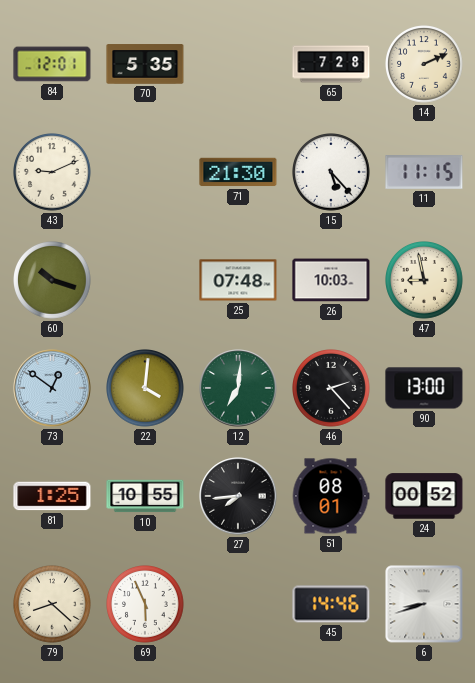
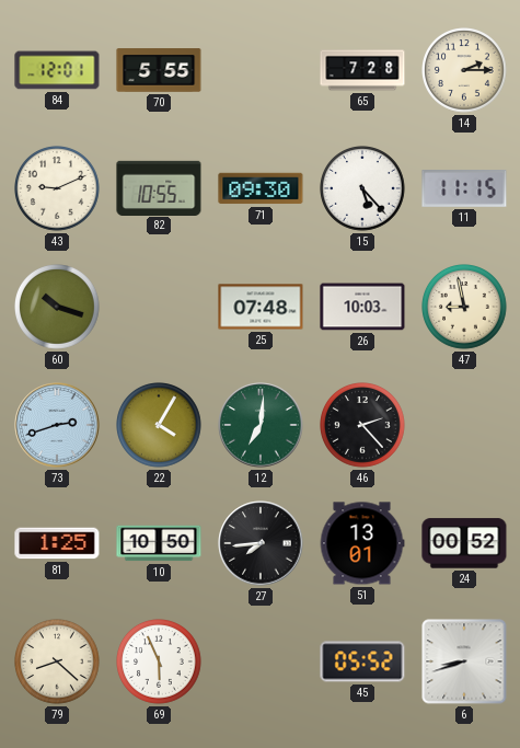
70: 5:35 -> 5:55 (159, 70)
14: 2:11 -> 2:15 (465, 71)
82: none -> 10:55 (159, 187)
71: 21:30 -> 09:30 (261, 188)
73: 12:51 -> 2:42 (57, 425)
22: 4:01 -> 4:05 (160, 426)
90: 13:00 -> none (424, 388)
10: 10:55 -> 10:50 (159, 543)
51: 08:01 -> 13:01 (362, 543)
45: 14:46 -> 05:52 (362, 661)
